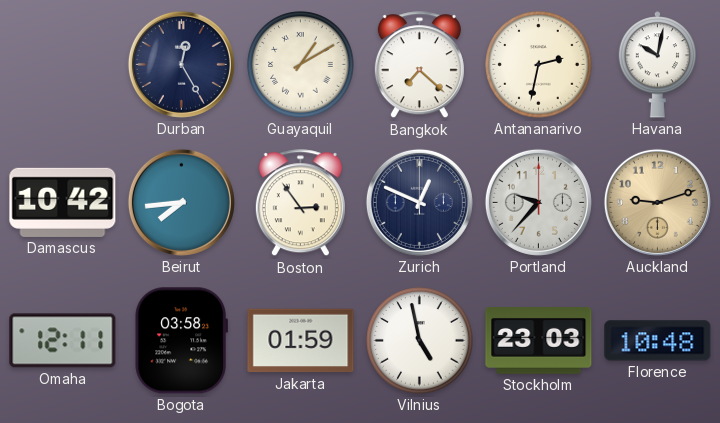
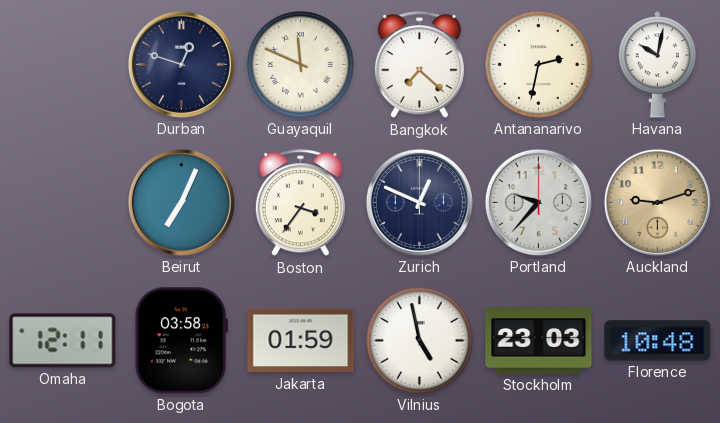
Durban: 12:25 -> 12:48 (181, 64)
Guayaquil: 1:10 -> 11:49 (301, 65)
Damascus: 10:42 -> none (63, 202)
Beirut: 7:44 -> 7:04 (181, 202)
Boston: 2:54 -> 3:36 (300, 203)
